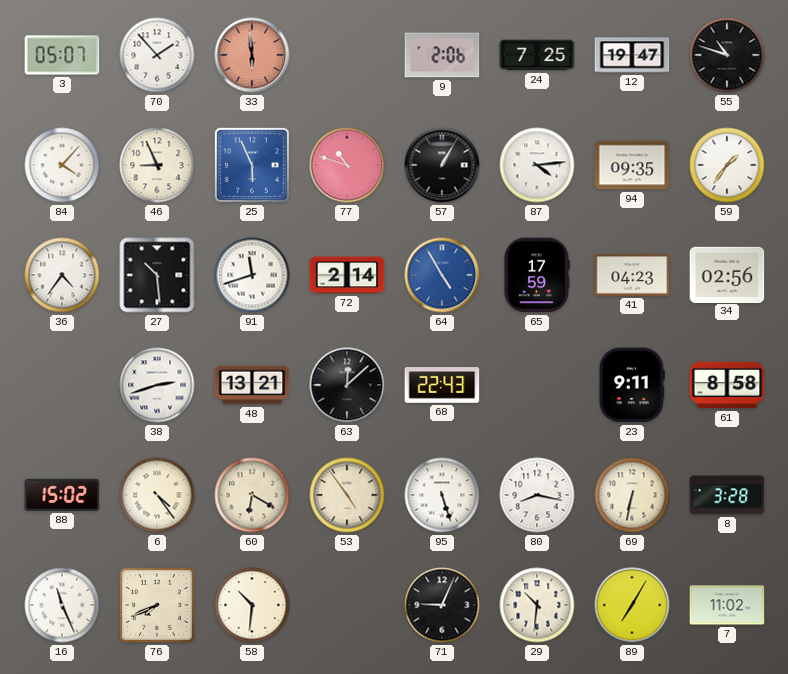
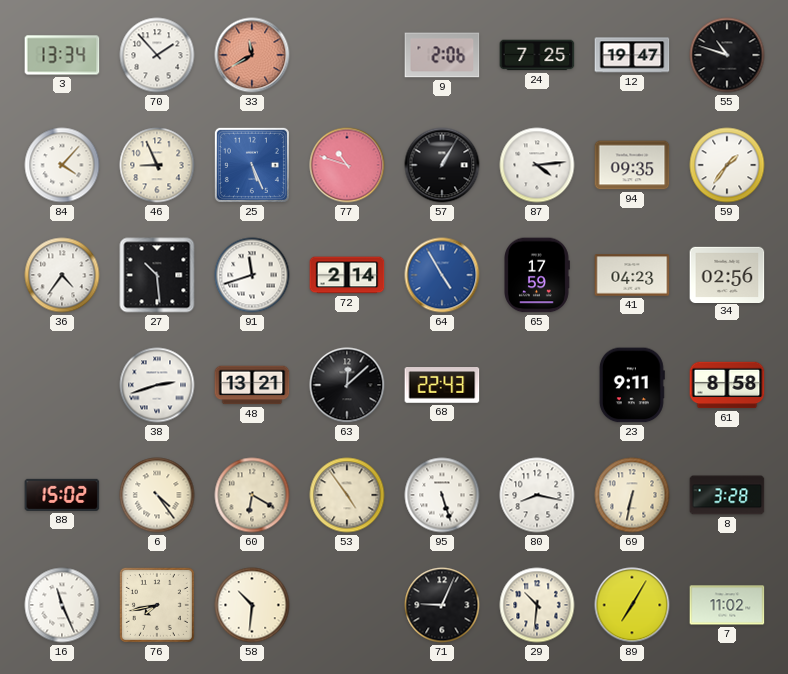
3: 05:07 -> 13:34 (62, 55)
33: 5:59 -> 11:40 (252, 55)
25: 5:56 -> 5:26 (252, 165)
76: 7:41 -> 7:43 (157, 605)
